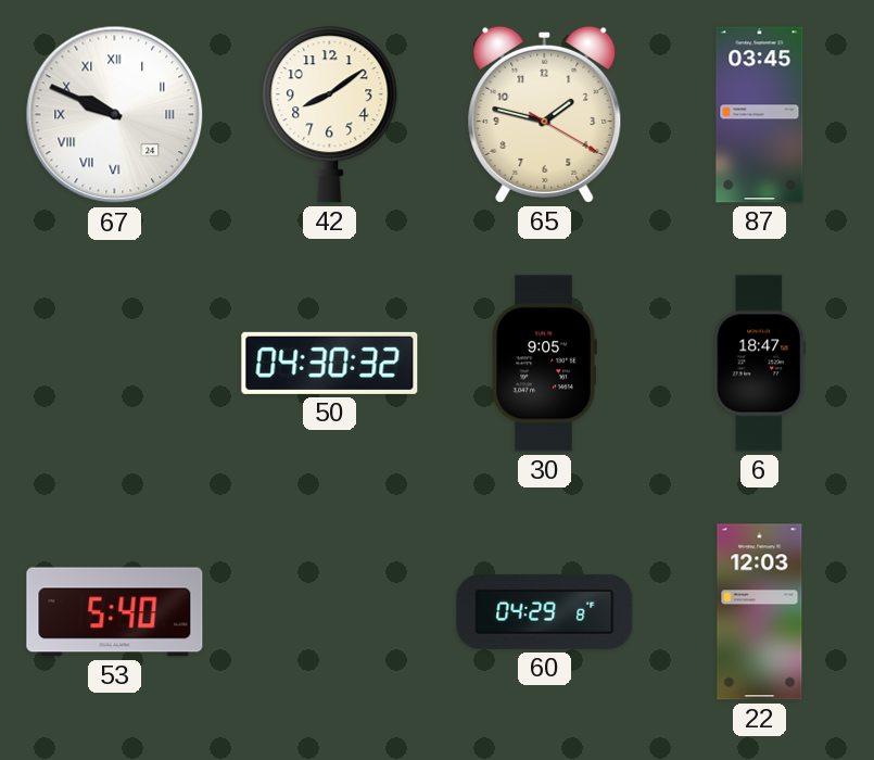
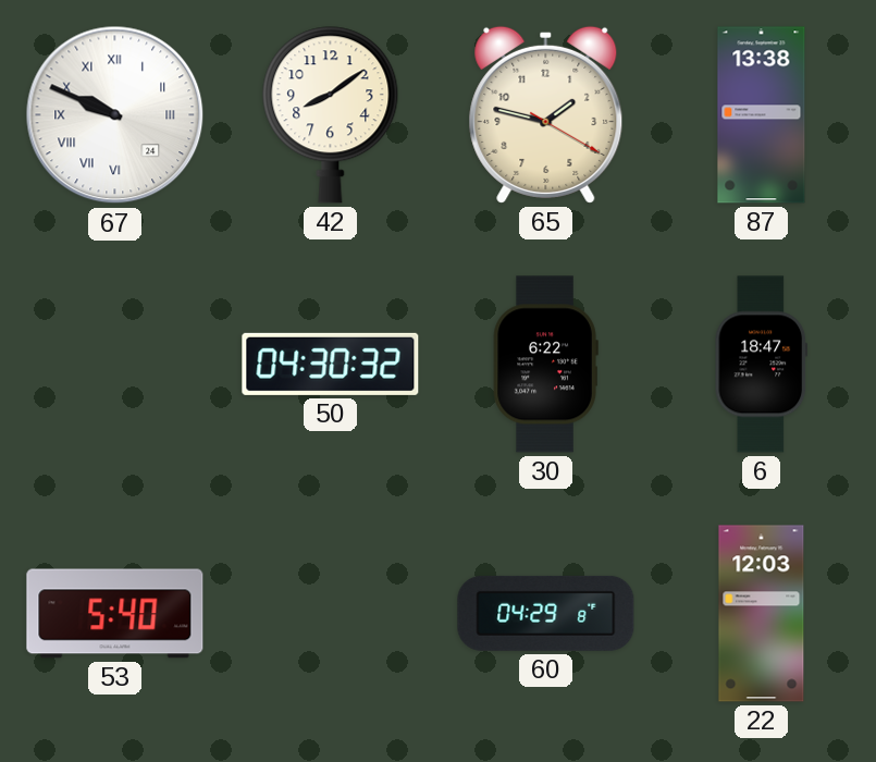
87: 03:45 -> 13:38 (762, 115)
30: 9:05 -> 6:22 (545, 365)
